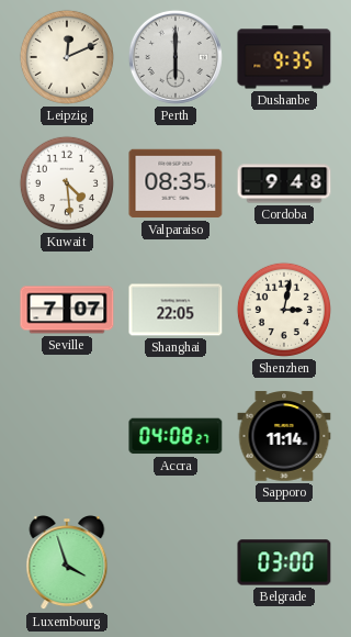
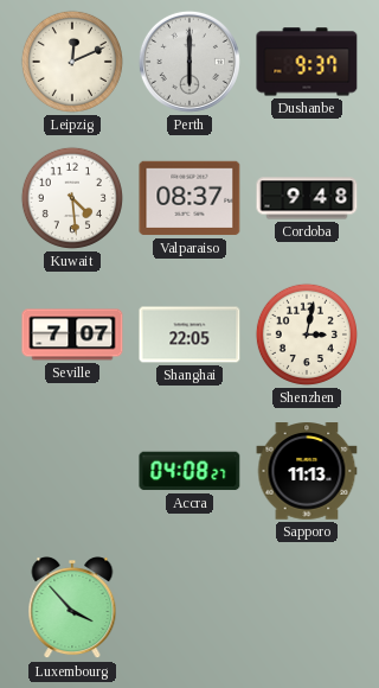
Dushanbe: 9:35 -> 9:37 (307, 62)
Valparaiso: 08:35 -> 08:37 (189, 198)
Sapporo: 11:14 -> 11:13 (307, 471)
Luxembourg: 3:57 -> 3:53 (72, 609)
Belgrade: 03:00 -> none (284, 562)
